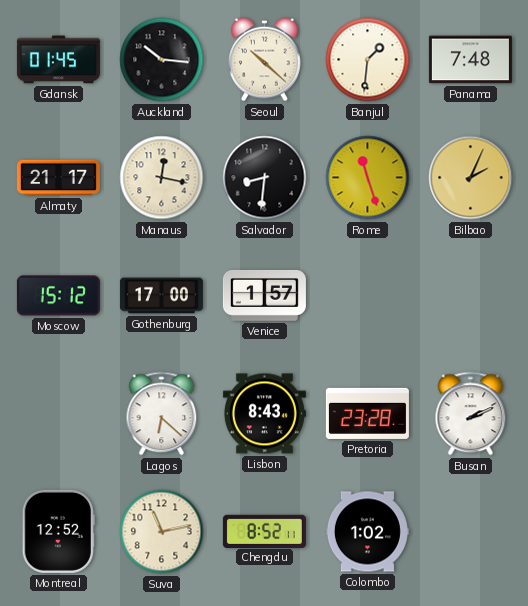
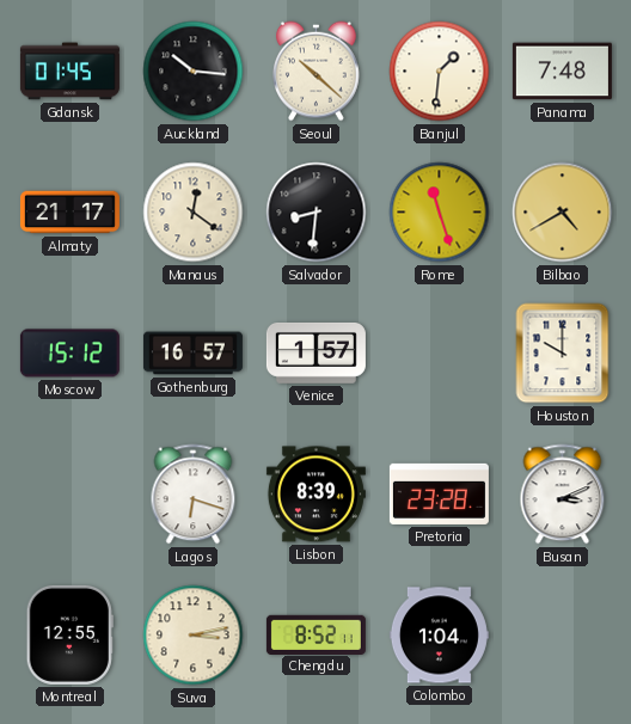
Manaus: 12:17 -> 12:21 (194, 213)
Bilbao: 2:04 -> 4:40 (563, 213)
Gothenburg: 17:00 -> 16:57 (192, 354)
Houston: none -> 10:00 (563, 354)
Lagos: 6:22 -> 6:18 (194, 495)
Lisbon: 8:43 -> 8:39 (315, 495)
Busan: 2:11 -> 3:11 (563, 495)
Montreal: 12:52 -> 12:55 (69, 634)
Suva: 11:13 -> 3:13 (194, 636)
Colombo: 1:02 -> 1:04 (439, 636)
